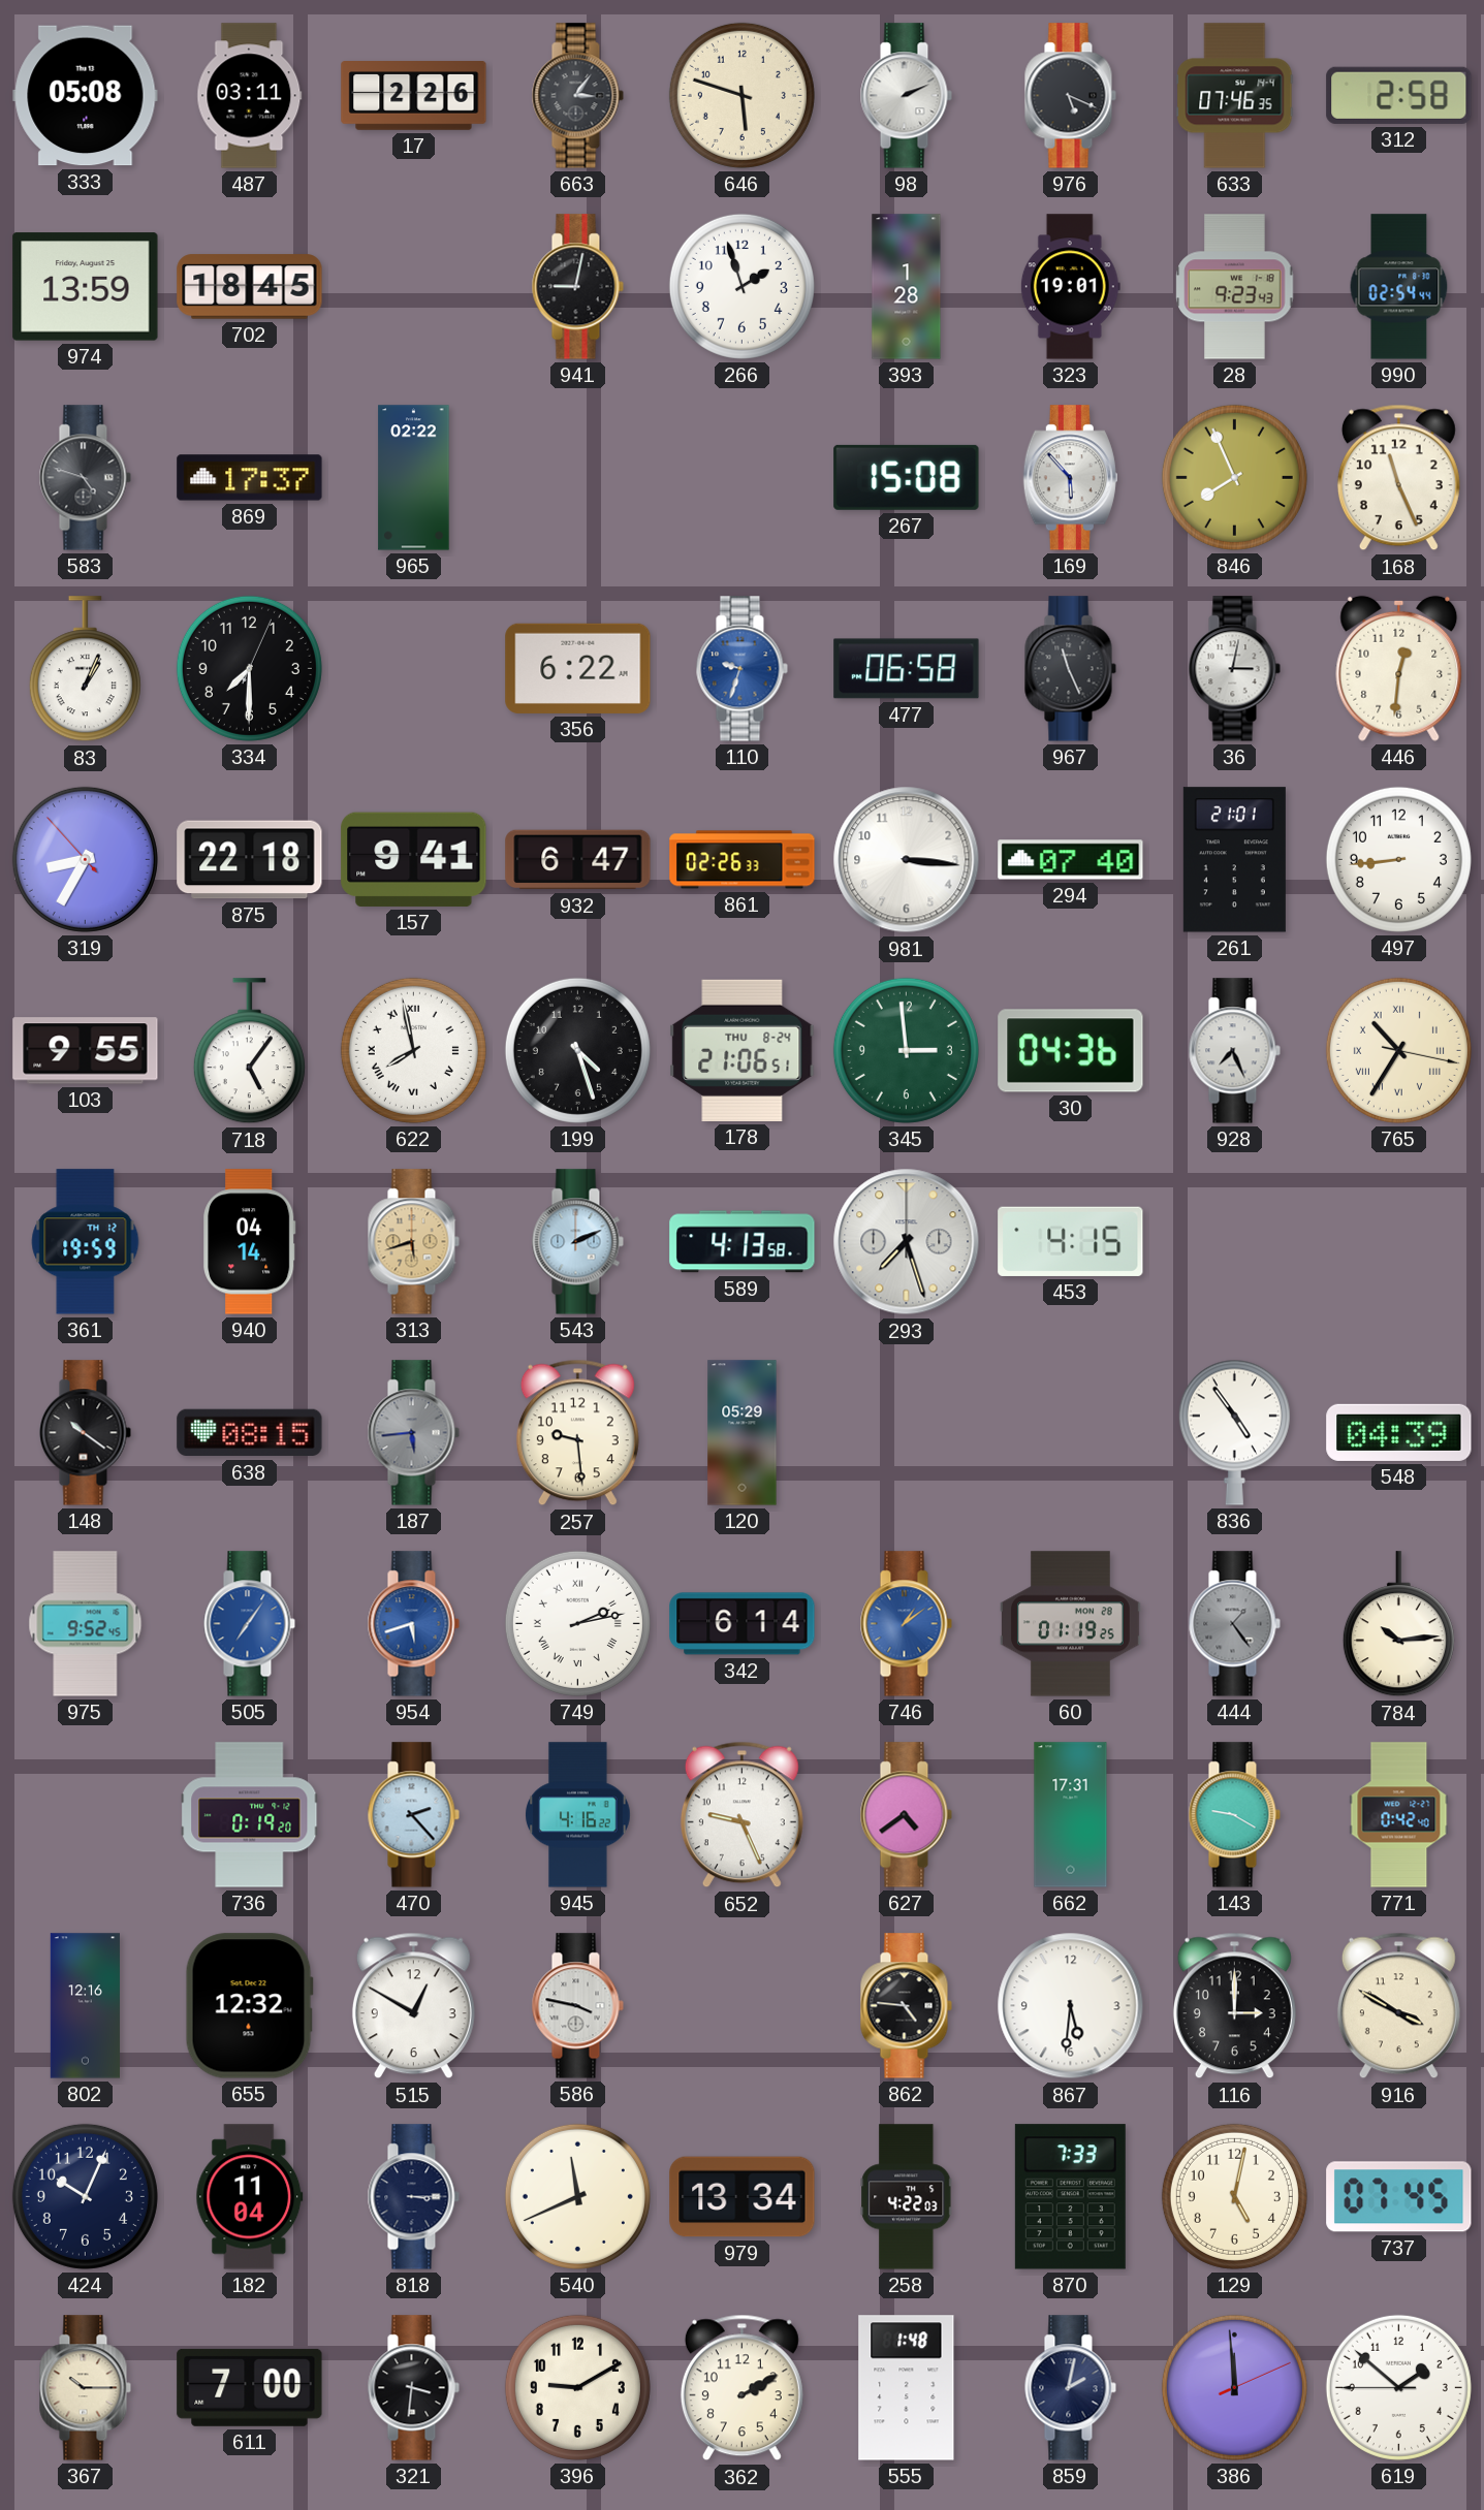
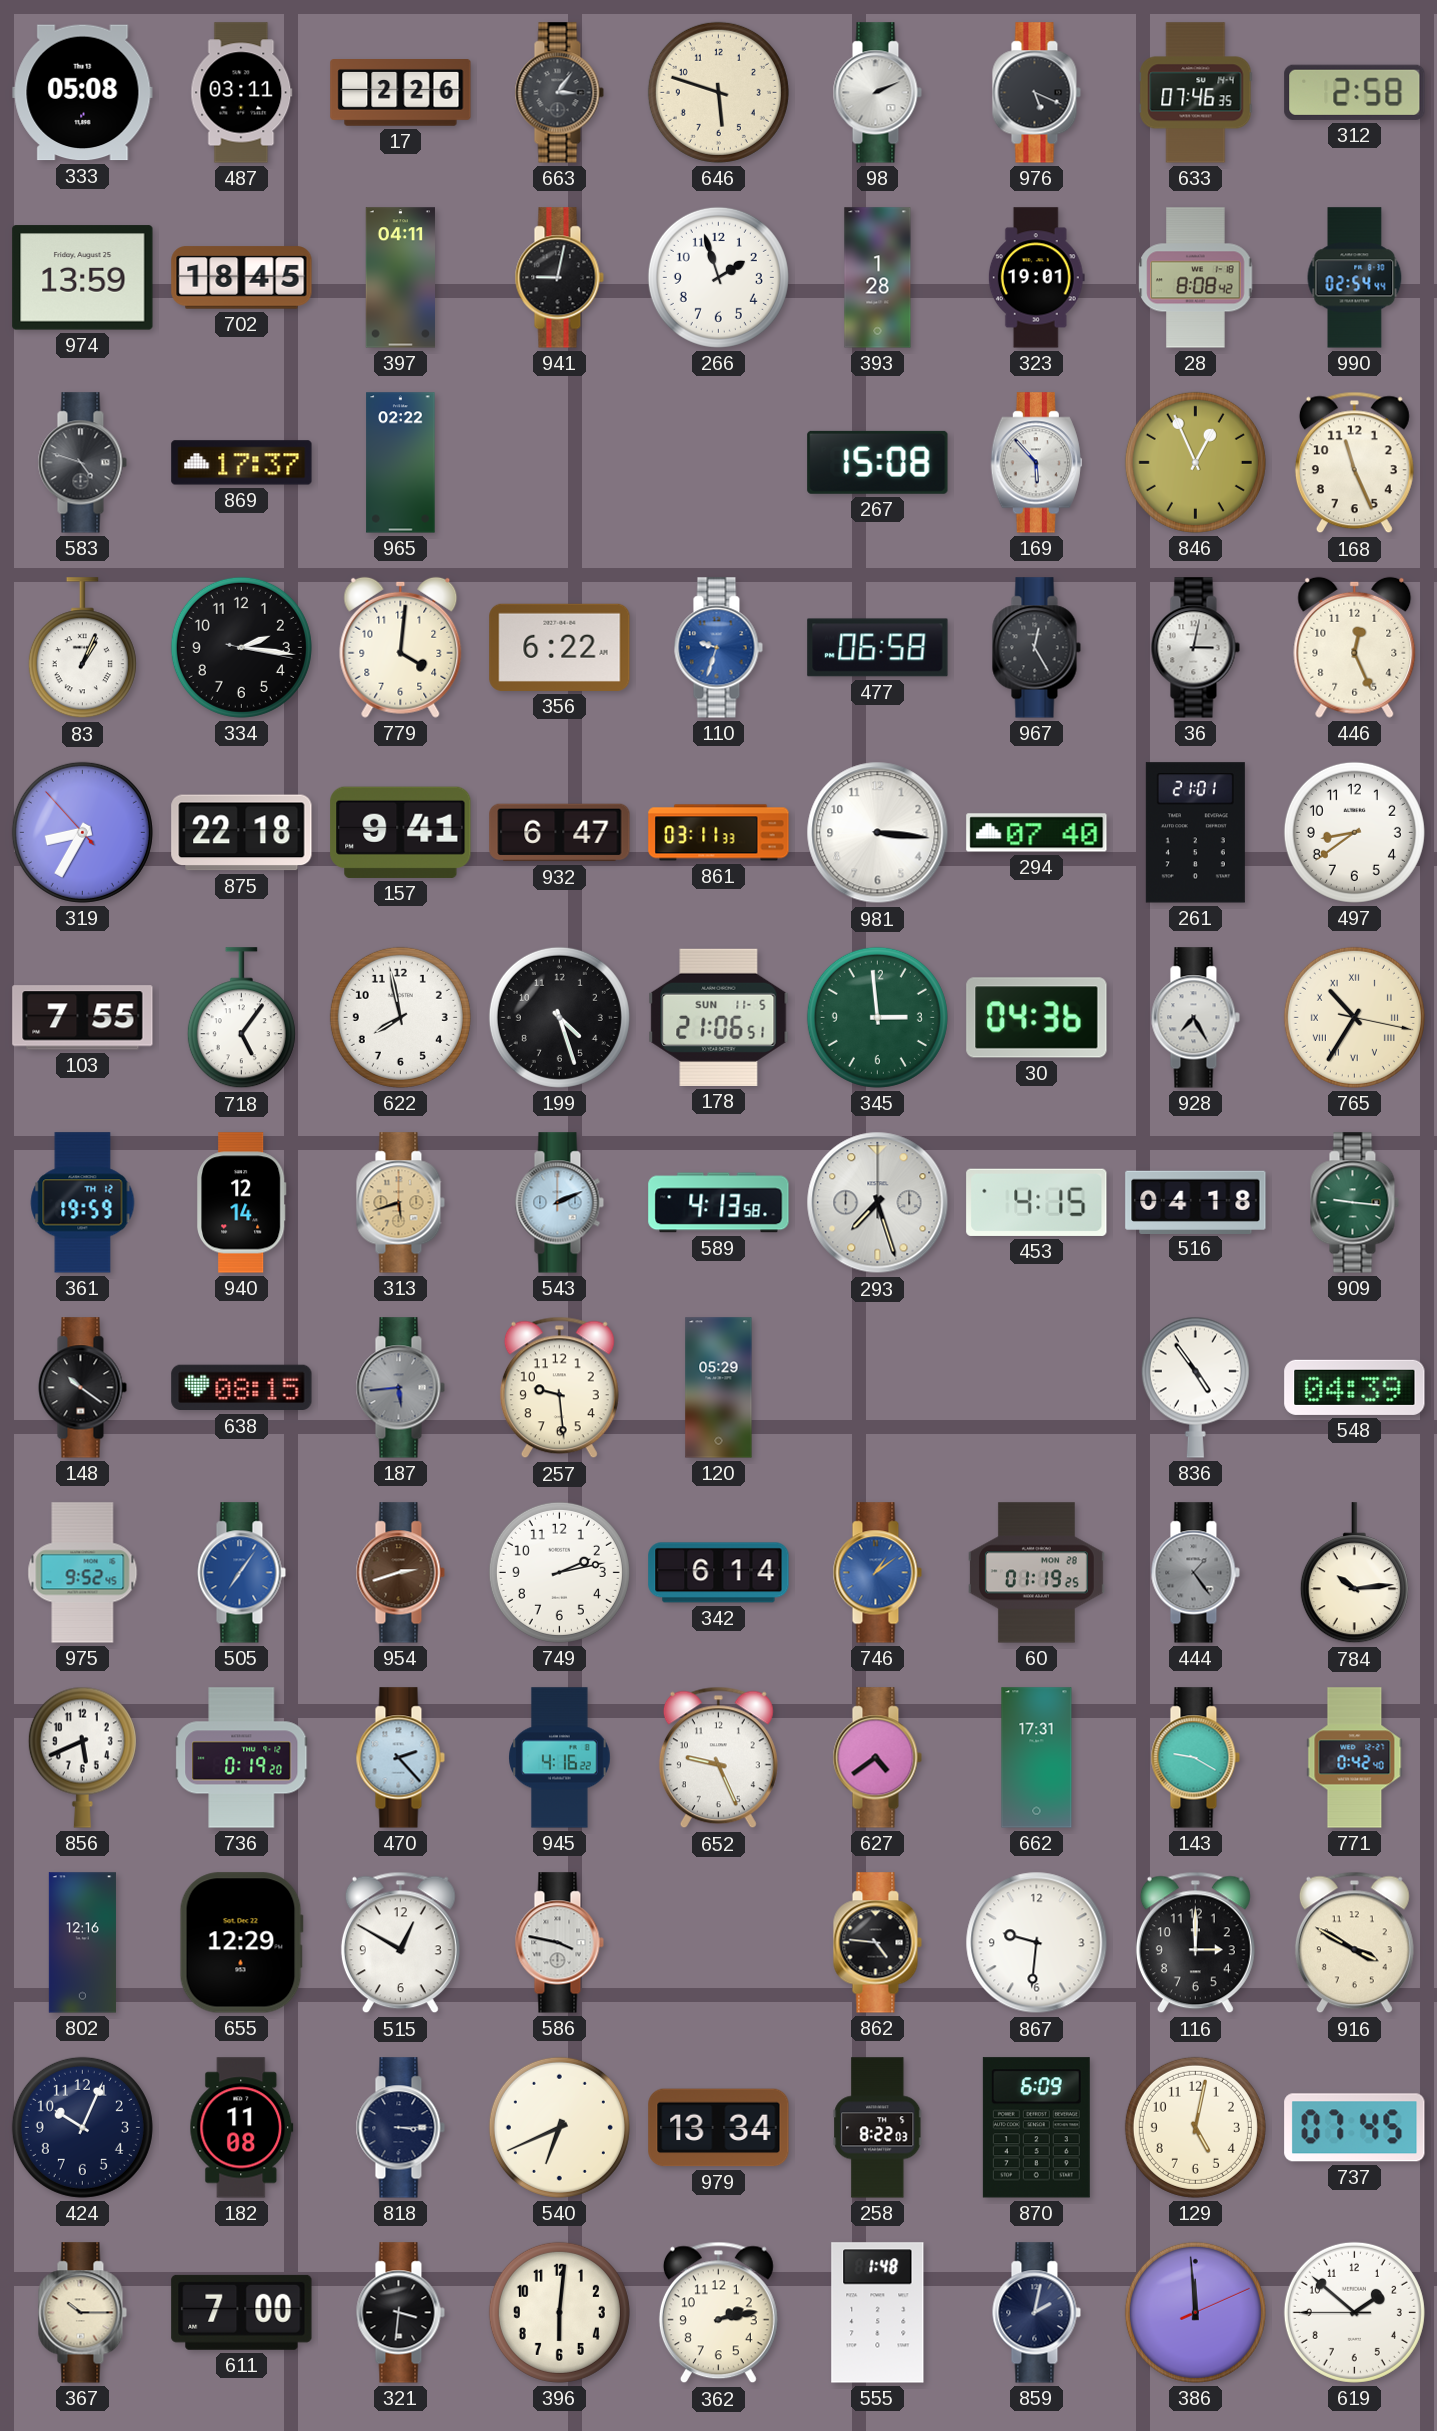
397: none -> 04:11 (400, 278)
28: 9:23 -> 8:08 (1196, 278)
846: 7:56 -> 12:56 (1195, 462)
334: 7:30 -> 2:16 (241, 647)
779: none -> 4:01 (401, 647)
967: 11:26 -> 12:25 (1036, 648)
446: 12:31 -> 12:26 (1355, 647)
861: 02:26 -> 03:11 (719, 833)
497: 8:44 -> 8:39 (1354, 832)
103: 9:55 -> 7:55 (83, 1018)
622 numerals: Roman -> Arabic (400, 1017)
178 date: THU 8-24 -> SUN 11-5 (719, 1017)
928: 7:26 -> 7:25 (1195, 1018)
940: 04:14 -> 12:14 (242, 1203)
516: none -> 04:18 (1196, 1202)
909: none -> 9:16 (1354, 1203)
954: 5:42 -> 2:42 (400, 1573)
954 dial: blue -> brown (400, 1573)
749 numerals: Roman -> Arabic (559, 1572)
856: none -> 5:41 (82, 1757)
655: 12:32 -> 12:29 (241, 1943)
867: 5:31 -> 9:31 (1037, 1943)
182: 11:04 -> 11:08 (242, 2128)
540: 11:41 -> 6:41 (559, 2127)
258: 4:22 -> 8:22 (878, 2128)
870: 7:33 -> 6:09 (1036, 2128)
396: 9:10 -> 6:01 (559, 2312)
362: 2:10 -> 2:13 (718, 2313)
